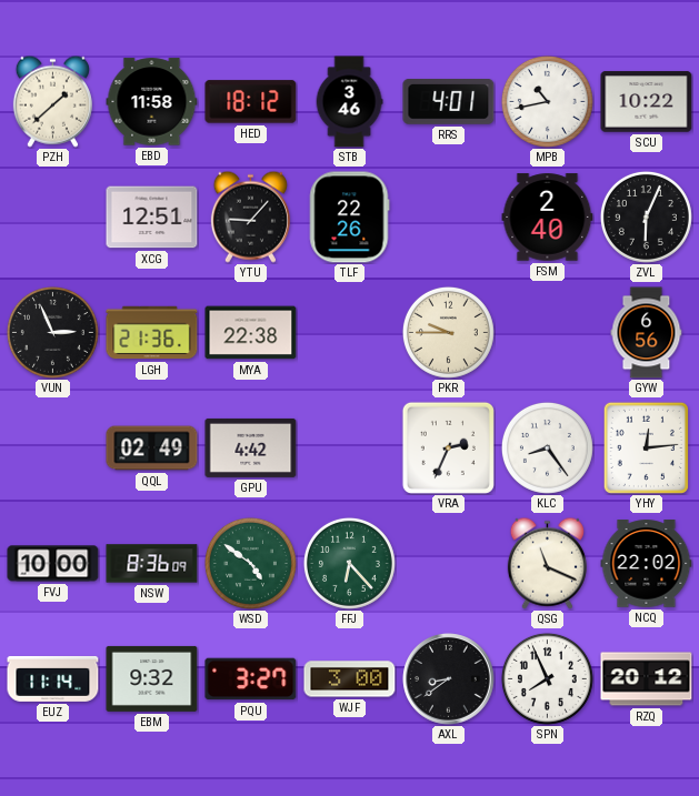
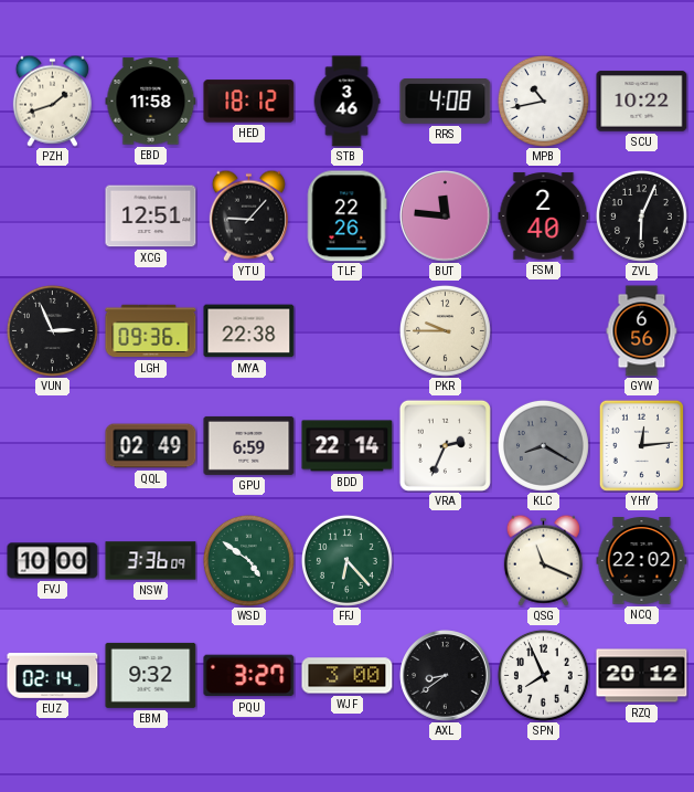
PZH: 1:38 -> 1:42 (52, 101)
RRS: 4:01 -> 4:08 (446, 102)
BUT: none -> 11:46 (446, 217)
LGH: 21:36 -> 09:36 (151, 331)
GPU: 4:42 -> 6:59 (249, 445)
BDD: none -> 22:14 (348, 446)
KLC: 8:24 -> 8:20 (543, 445)
KLC dial: white -> grey (543, 445)
NSW: 8:36 -> 3:36 (151, 561)
EUZ: 11:14 -> 02:14 (53, 675)
